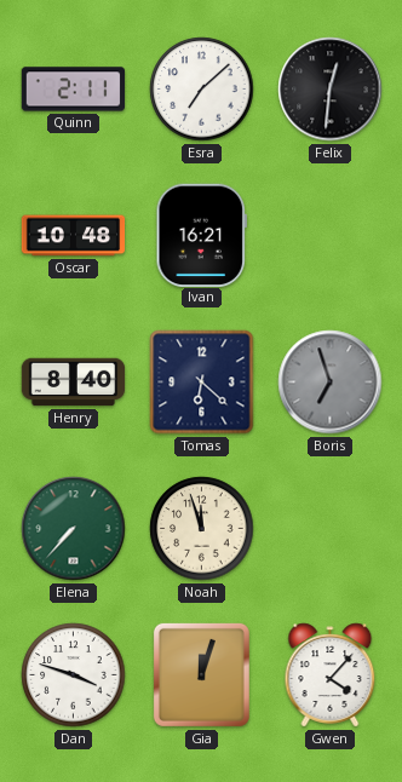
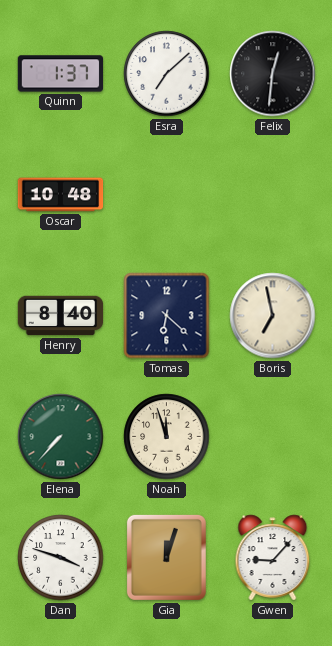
Quinn: 2:11 -> 1:37 (61, 74)
Ivan: 16:21 -> none (201, 235)
Boris: 6:57 -> 6:58 (273, 316)
Boris dial: grey -> cream (273, 316)
Gwen: 4:07 -> 9:07 (273, 558)
